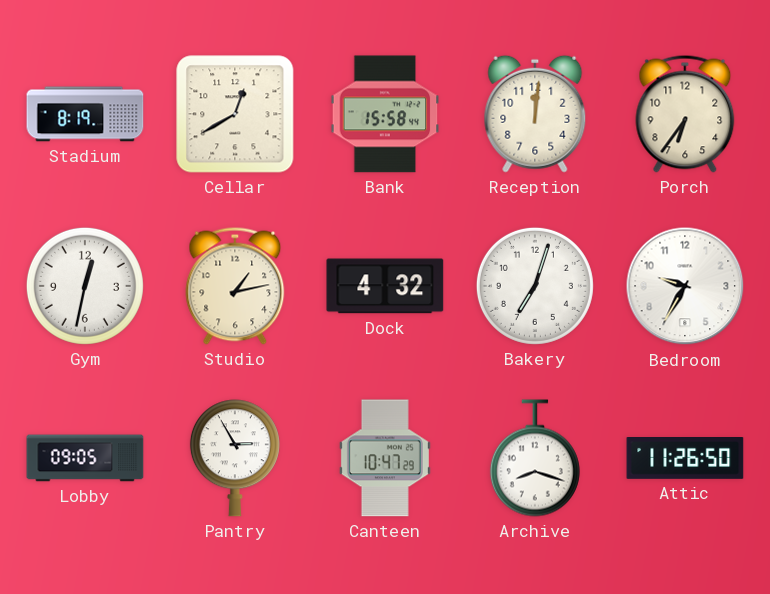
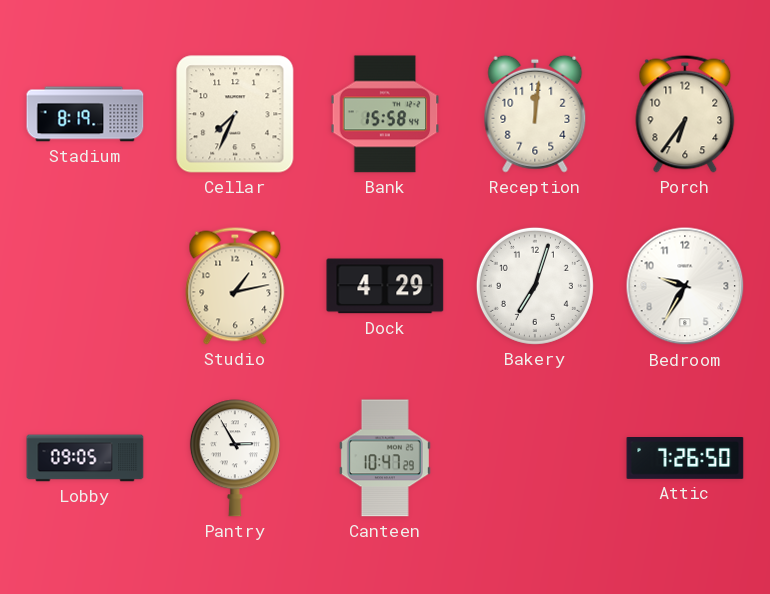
Cellar: 12:40 -> 7:34 (235, 114)
Gym: 12:32 -> none (85, 286)
Dock: 4:32 -> 4:29 (385, 286)
Archive: 8:18 -> none (535, 458)
Attic: 11:26 -> 7:26 (685, 459)
